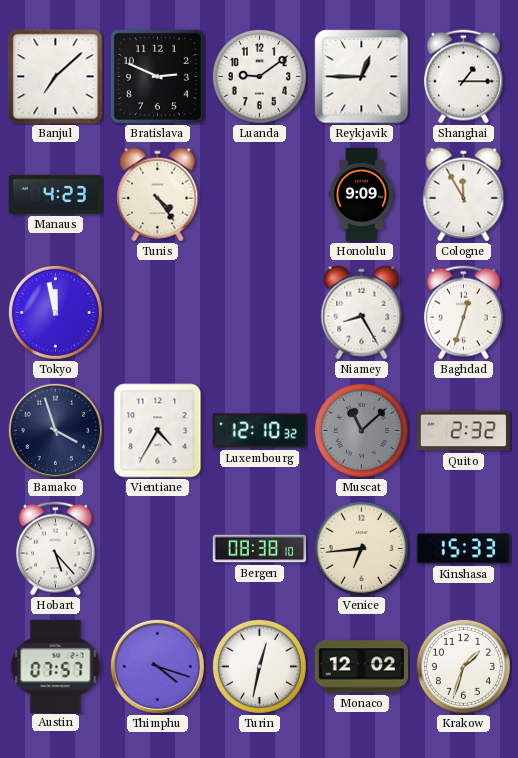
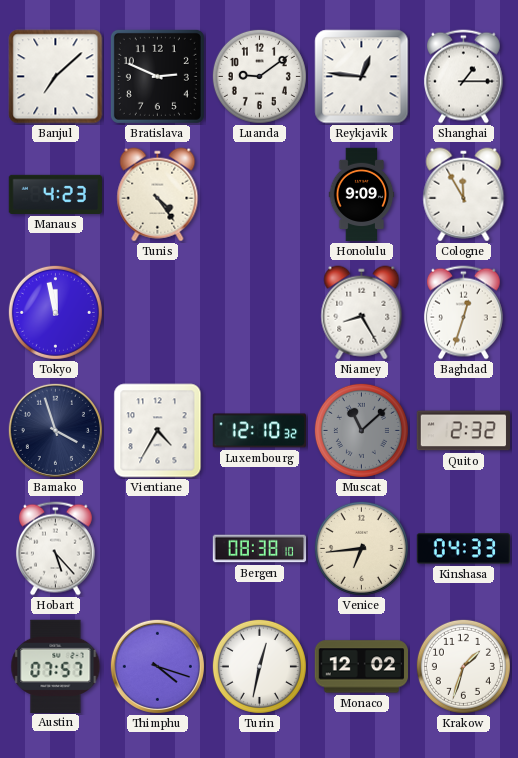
Reykjavik: 12:45 -> 12:46 (362, 77)
Kinshasa: 15:33 -> 04:33 (463, 549)
